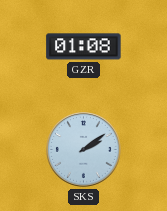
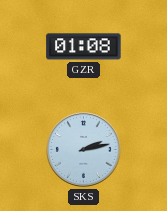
SKS: 2:09 -> 2:13 (84, 150)
